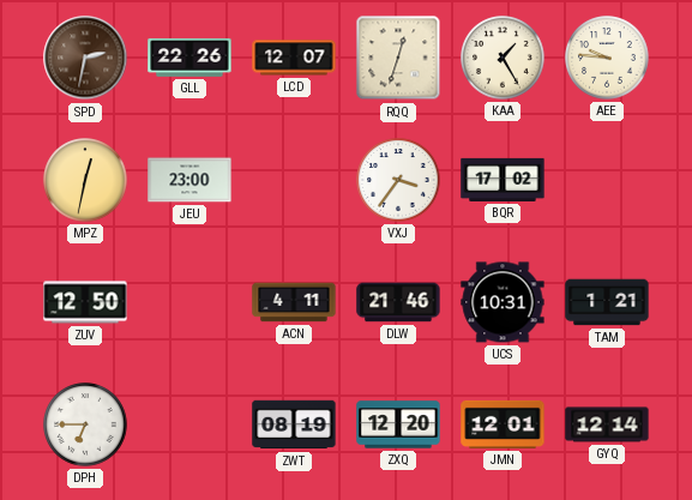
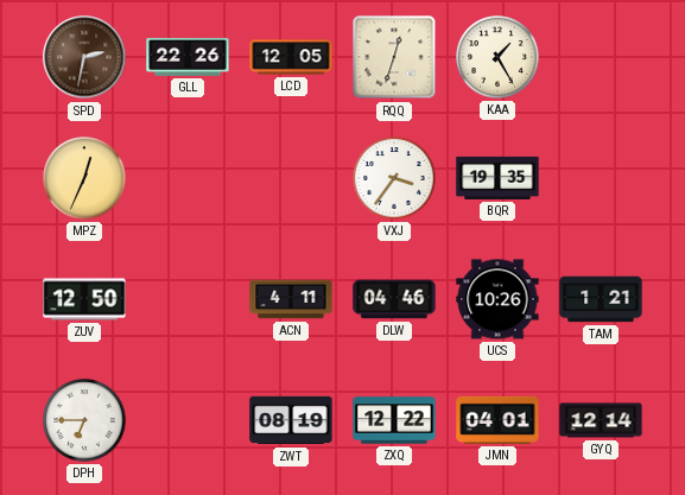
LCD: 12:07 -> 12:05 (291, 57)
AEE: 9:46 -> none (607, 58)
MPZ: 12:32 -> 12:34 (84, 178)
JEU: 23:00 -> none (189, 180)
BQR: 17:02 -> 19:35 (497, 178)
DLW: 21:46 -> 04:46 (394, 299)
UCS: 10:31 -> 10:26 (497, 299)
ZXQ: 12:20 -> 12:22 (394, 420)
JMN: 12:01 -> 04:01 (497, 420)
